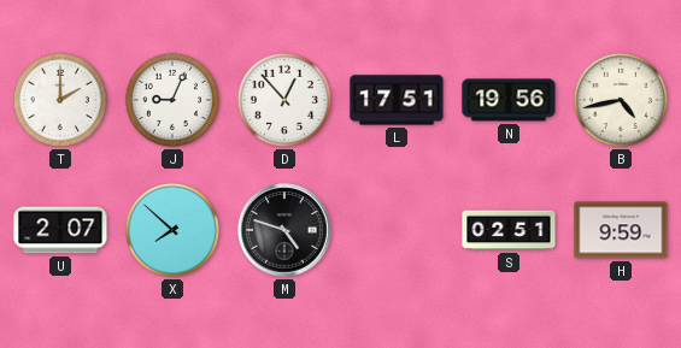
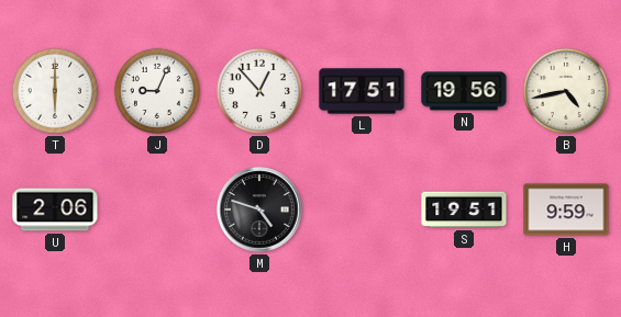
T: 2:00 -> 6:00 (55, 91)
U: 2:07 -> 2:06 (55, 210)
X: 7:52 -> none (172, 230)
S: 02:51 -> 19:51 (464, 210)
